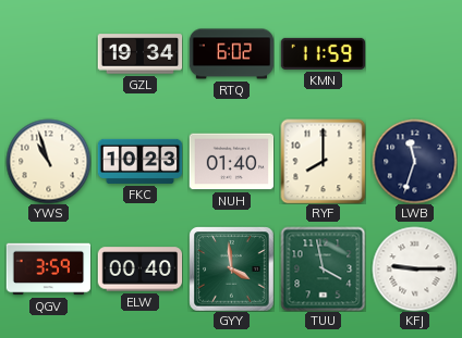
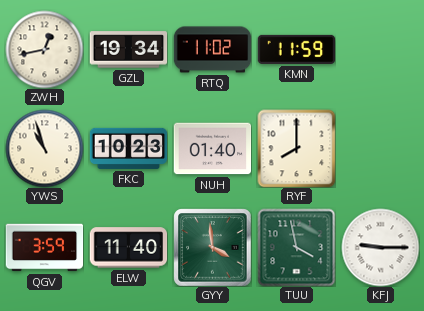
ZWH: none -> 12:43 (44, 49)
RTQ: 6:02 -> 11:02 (212, 50)
LWB: 11:33 -> none (414, 161)
ELW: 00:40 -> 11:40 (128, 248)
